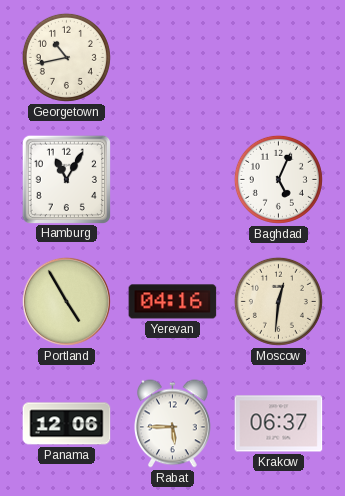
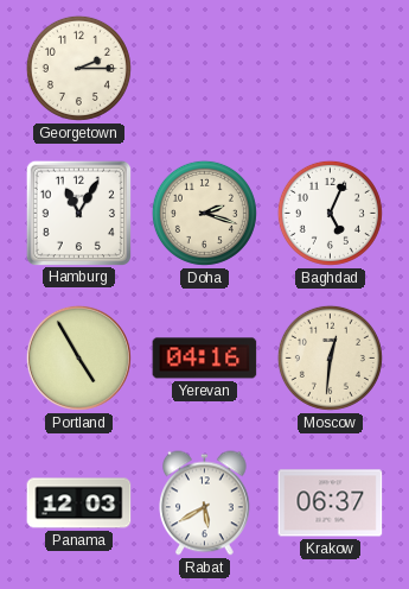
Georgetown: 10:43 -> 2:15 (78, 68)
Doha: none -> 2:18 (204, 213)
Panama: 12:06 -> 12:03 (79, 503)
Rabat: 5:45 -> 5:40 (205, 503)
